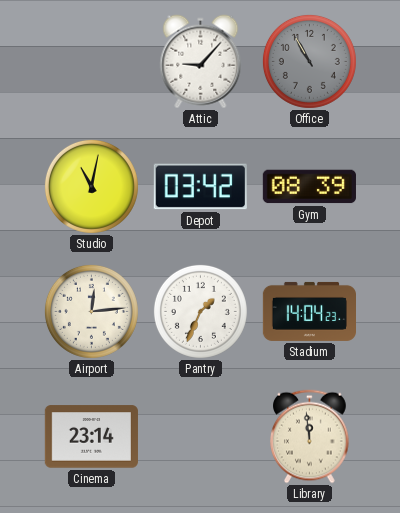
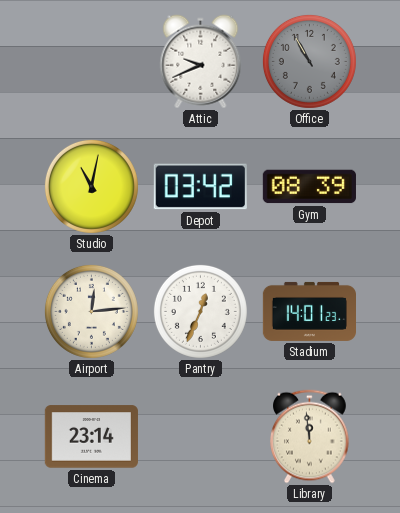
Attic: 9:07 -> 9:41 (201, 62)
Pantry: 1:34 -> 12:34 (200, 311)
Stadium: 14:04 -> 14:01 (309, 311)
